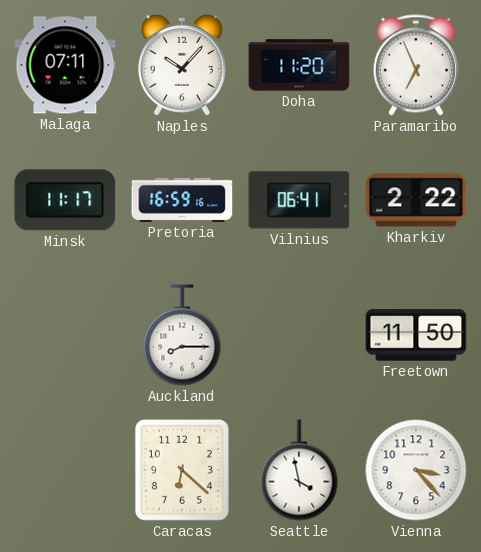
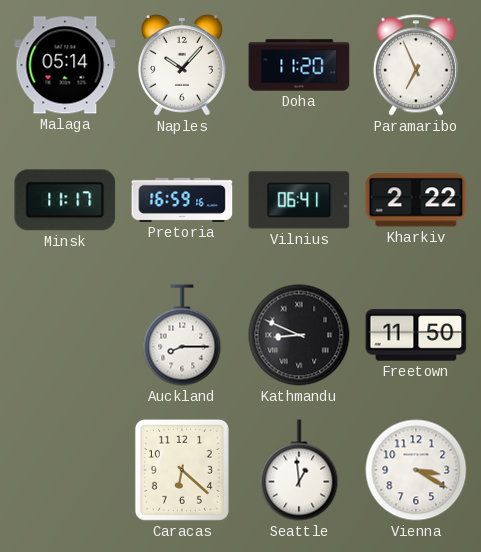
Malaga: 07:11 -> 05:14 (65, 65)
Kathmandu: none -> 8:49 (299, 335)
Seattle: 3:58 -> 12:59 (299, 470)
Vienna: 3:23 -> 3:20 (416, 470)
